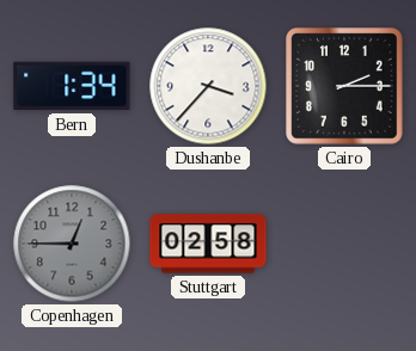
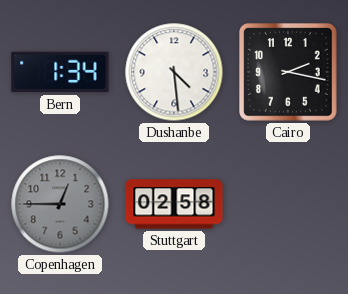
Dushanbe: 3:37 -> 4:29 (174, 72)
Cairo: 2:15 -> 2:17 (289, 73)
